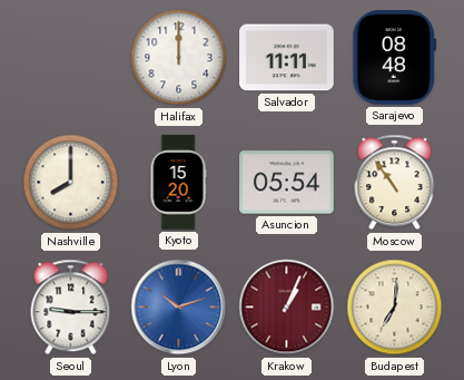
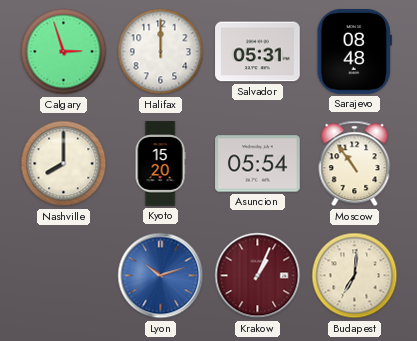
Calgary: none -> 2:57 (64, 52)
Salvador: 11:11 -> 05:31 (258, 52)
Seoul: 9:15 -> none (71, 308)
